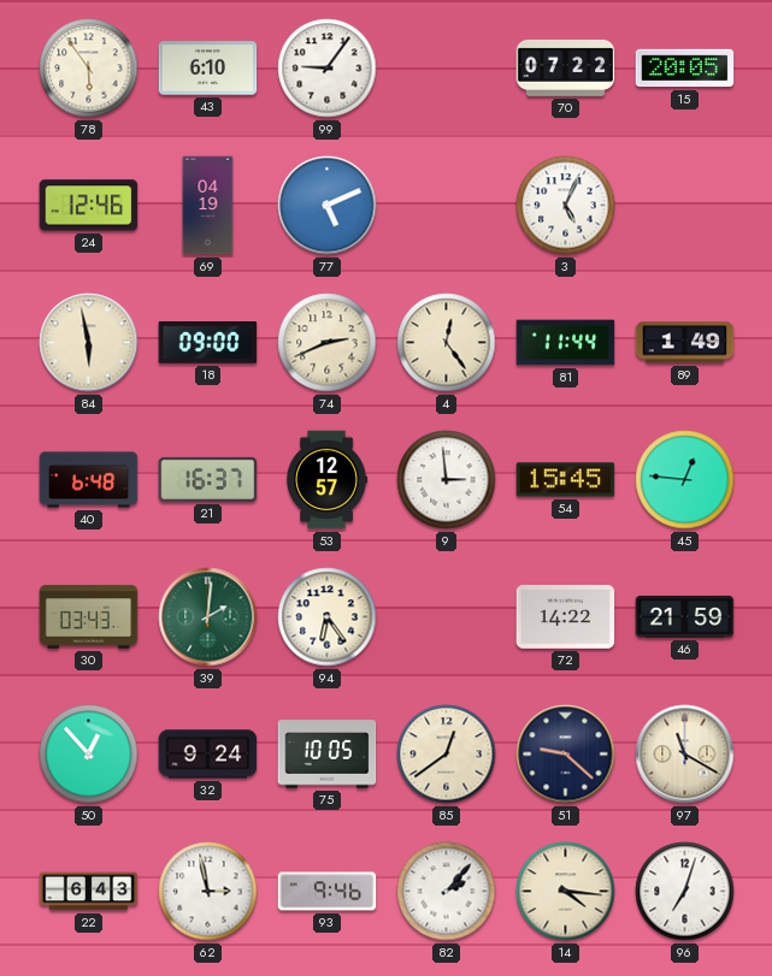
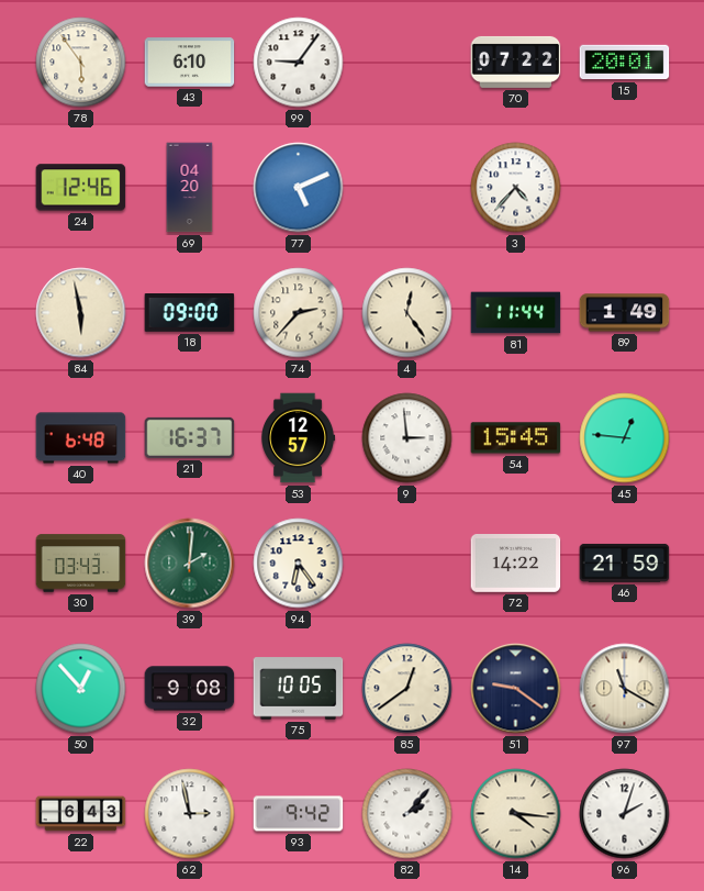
15: 20:05 -> 20:01 (625, 63)
69: 04:19 -> 04:20 (190, 188)
3: 5:04 -> 4:37 (516, 188)
74: 2:41 -> 2:37 (299, 313)
32: 9:24 -> 9:08 (190, 689)
51: 9:22 -> 9:21 (516, 689)
93: 9:46 -> 9:42 (299, 814)
96: 7:03 -> 2:03 (625, 814)
